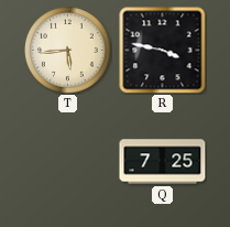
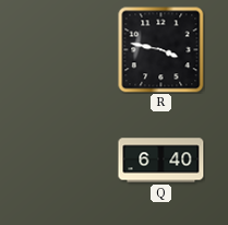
T: 5:44 -> none (68, 51)
Q: 7:25 -> 6:40 (161, 161)
